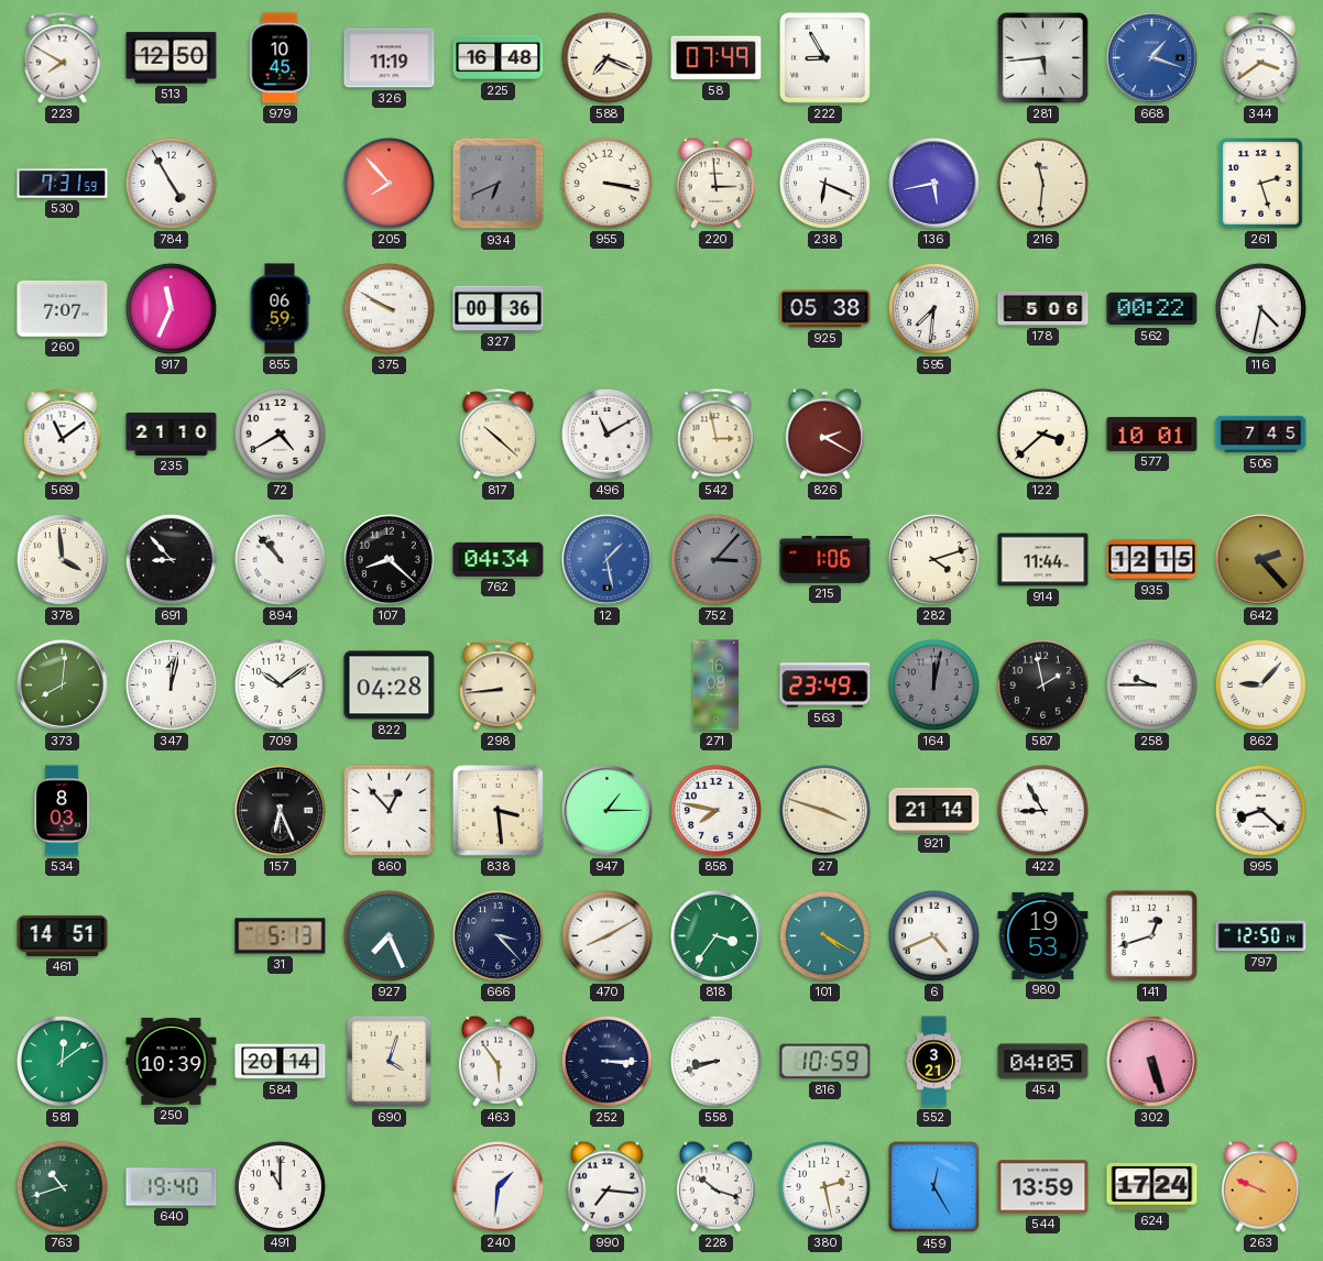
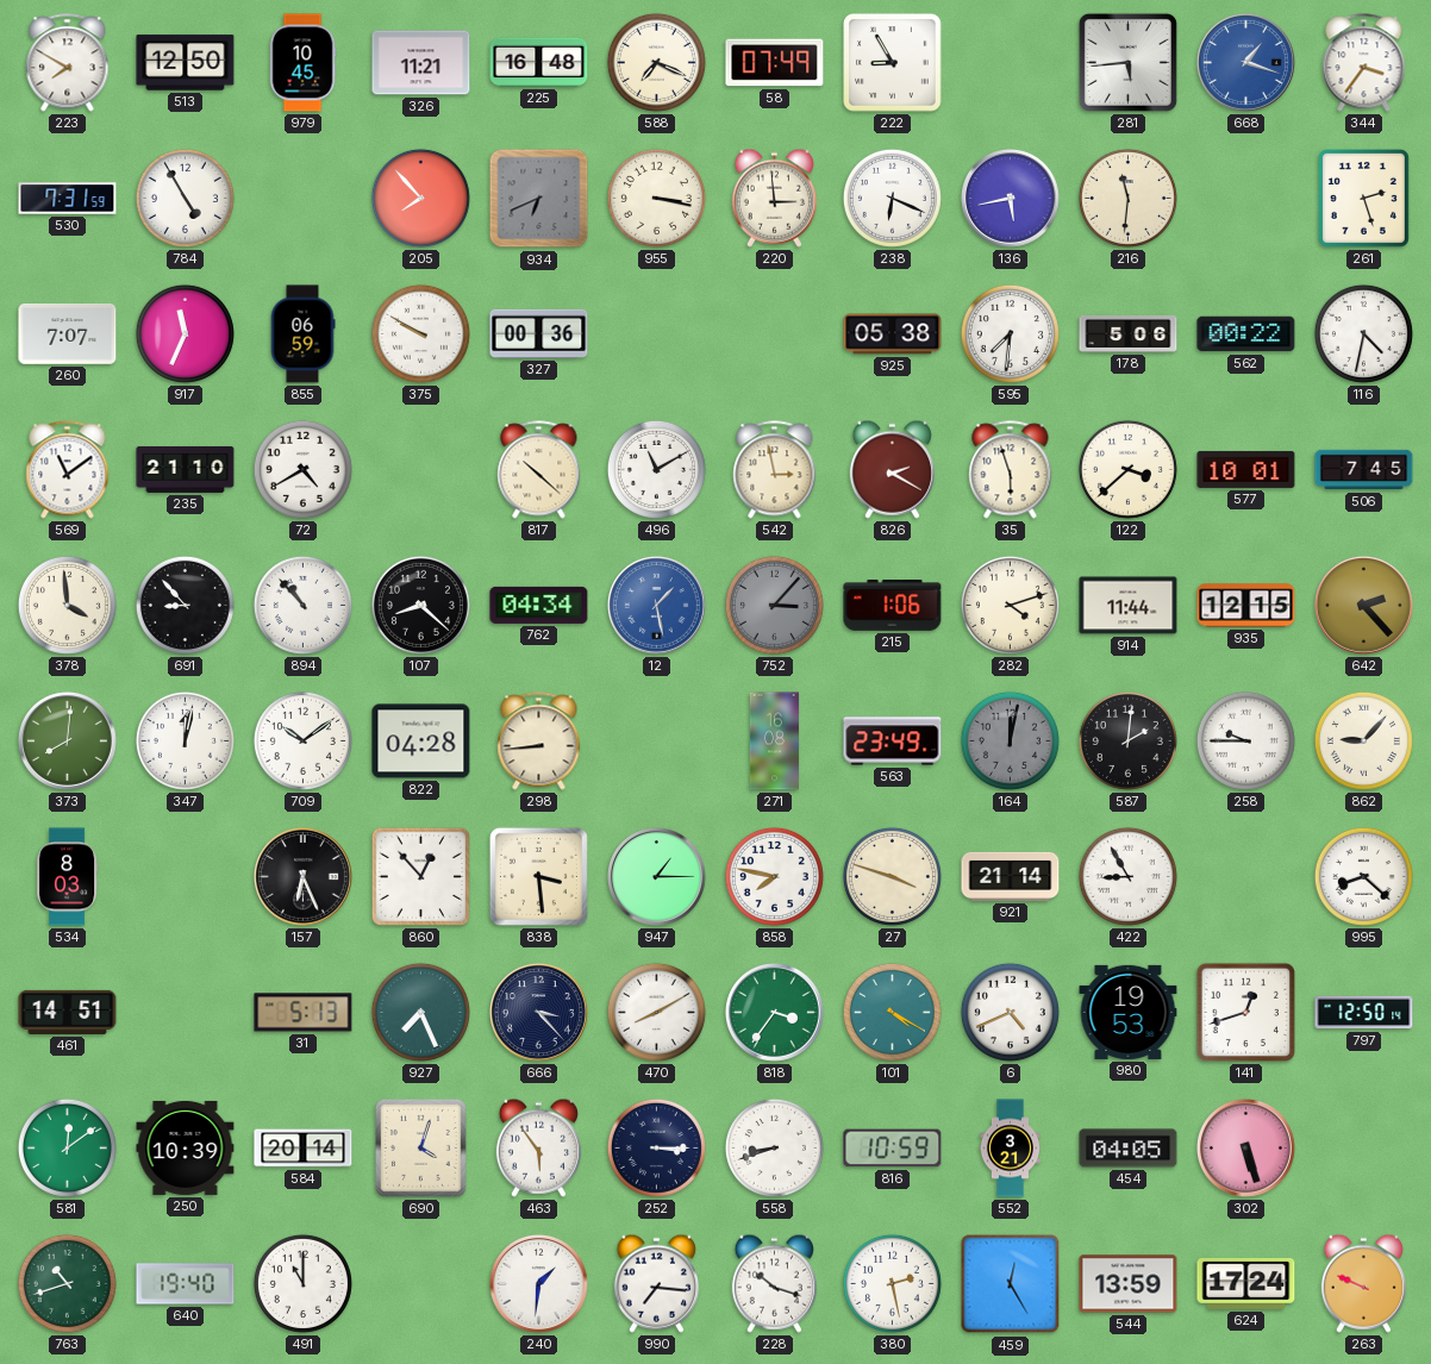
326: 11:19 -> 11:21 (421, 63)
344: 3:39 -> 3:36 (1364, 63)
35: none -> 5:57 (1011, 470)
587: 1:58 -> 2:01 (1127, 740)
